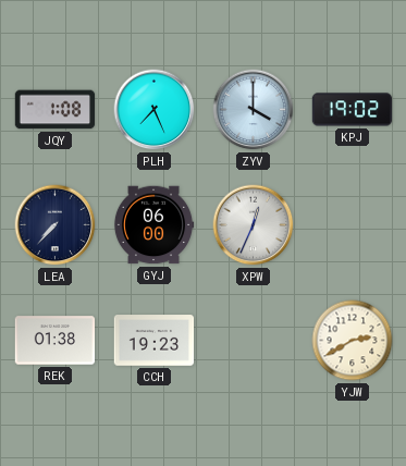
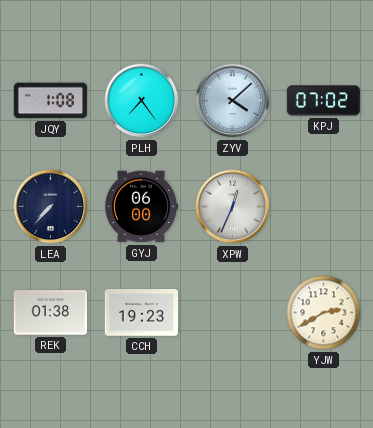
PLH: 7:26 -> 7:24 (142, 101)
ZYV: 4:00 -> 4:08 (233, 101)
KPJ: 19:02 -> 07:02 (324, 101)
